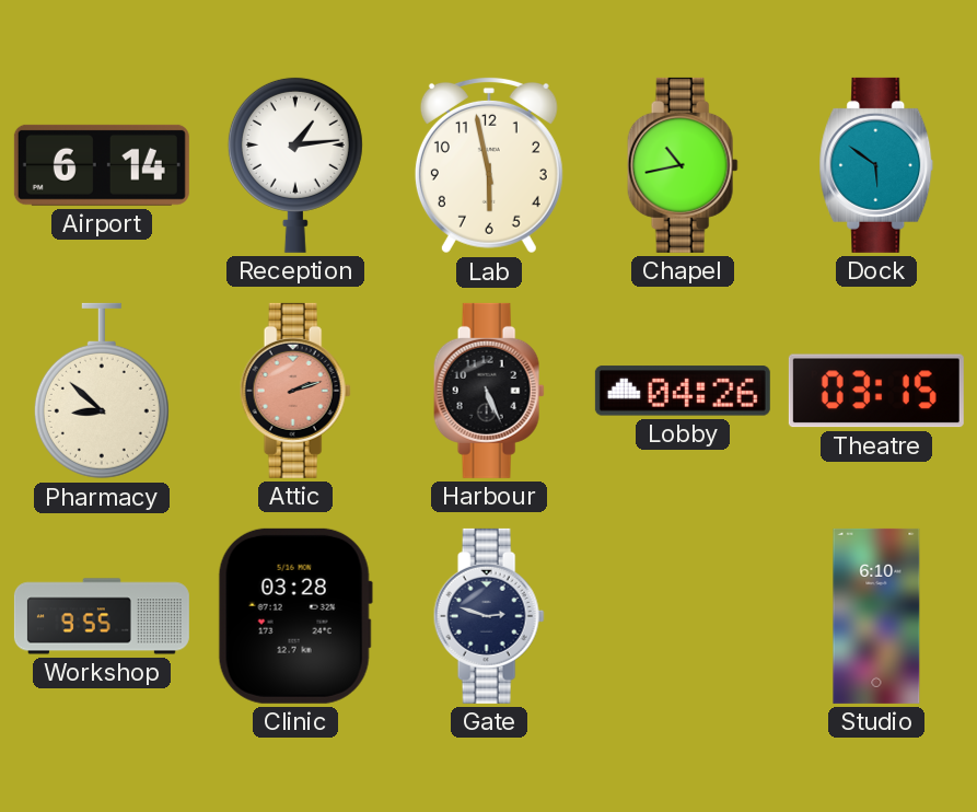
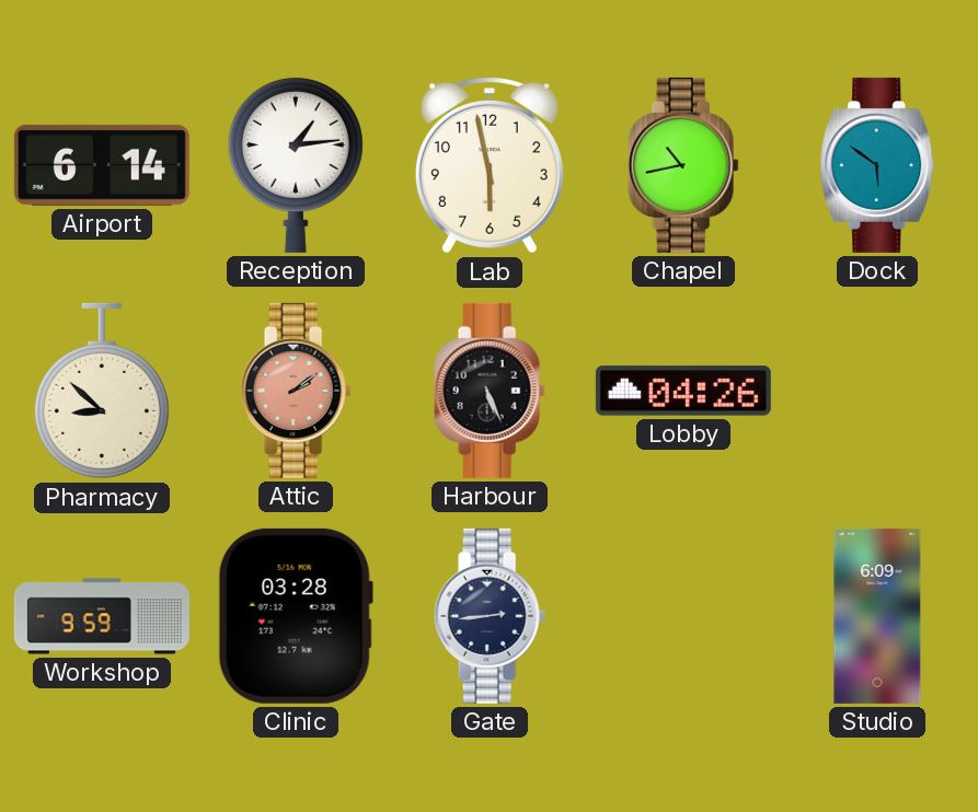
Attic: 2:12 -> 2:09 (296, 391)
Theatre: 03:15 -> none (876, 391)
Workshop: 9:55 -> 9:59 (102, 616)
Gate: 2:48 -> 2:44 (490, 616)
Studio: 6:10 -> 6:09 (877, 616)
